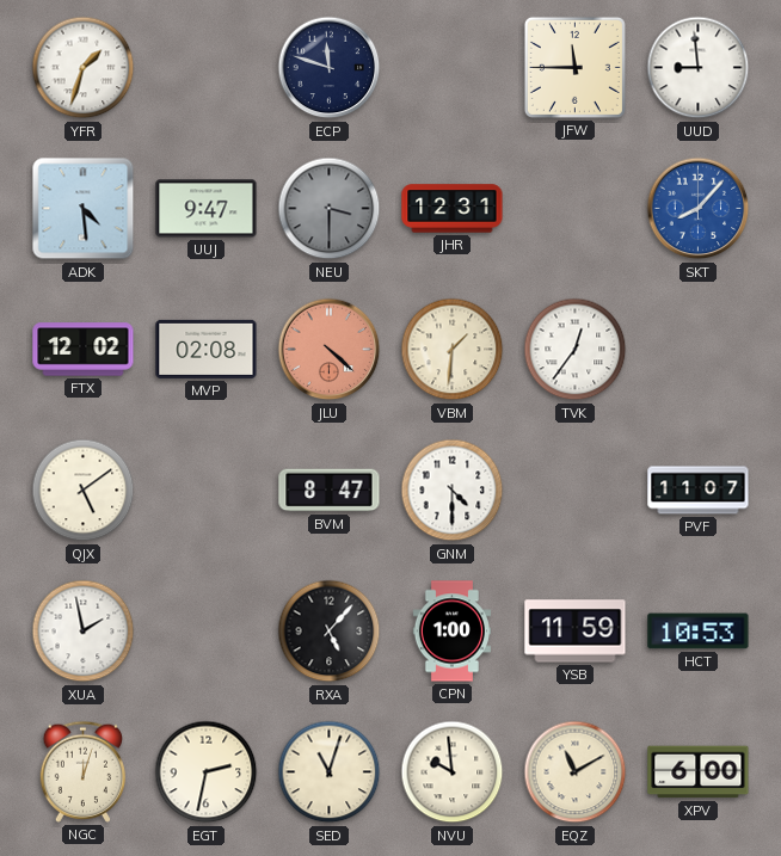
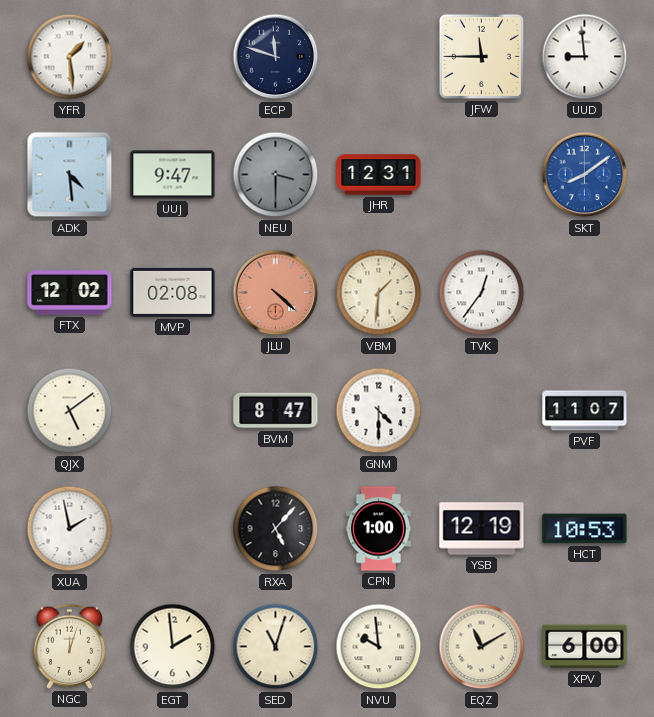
YFR: 1:33 -> 1:29 (70, 57)
SKT: 8:07 -> 8:09 (585, 175)
YSB: 11:59 -> 12:19 (482, 529)
EGT: 2:32 -> 1:59 (173, 647)
